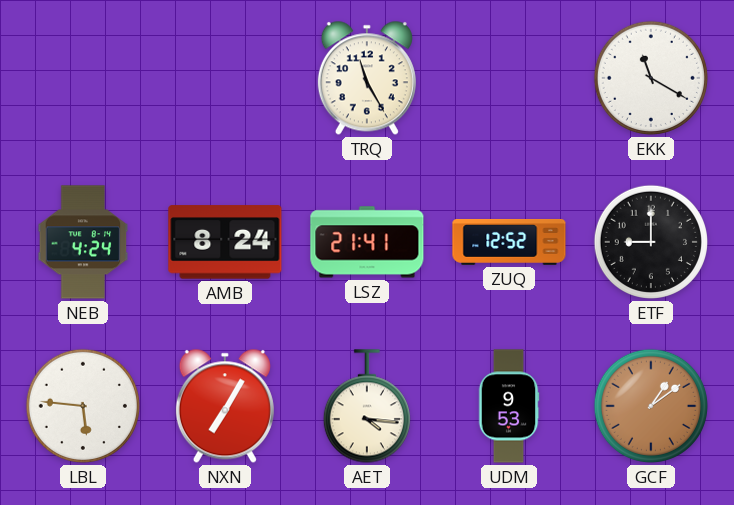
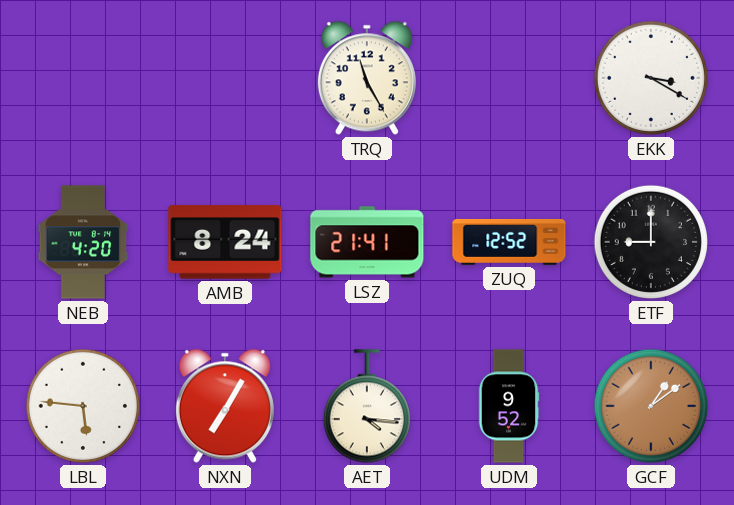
EKK: 11:20 -> 3:20 (651, 78)
NEB: 4:24 -> 4:20 (83, 242)
UDM: 9:53 -> 9:52 (509, 406)
